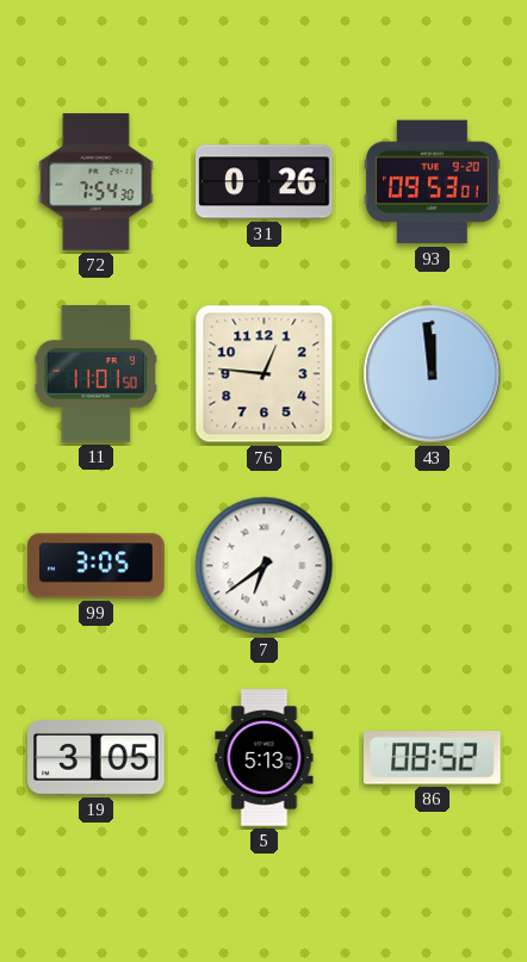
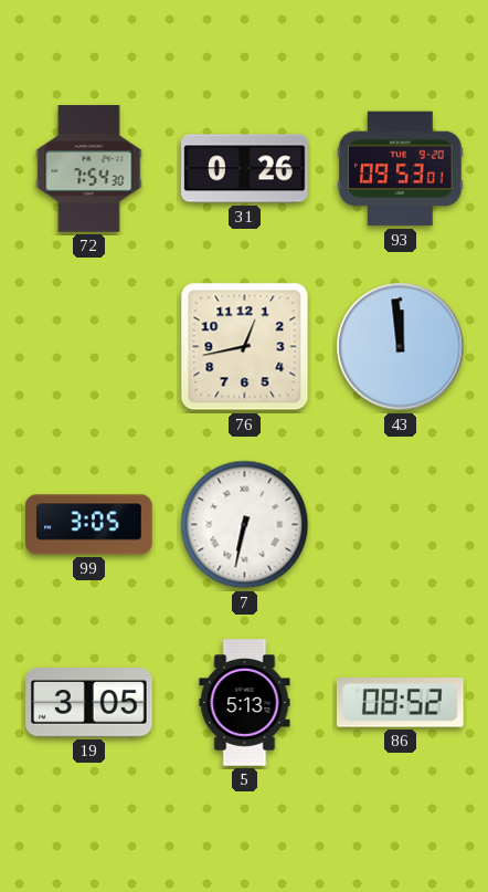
11: 11:01 -> none (95, 374)
76: 12:46 -> 12:43 (245, 347)
7: 6:39 -> 6:32 (245, 525)
